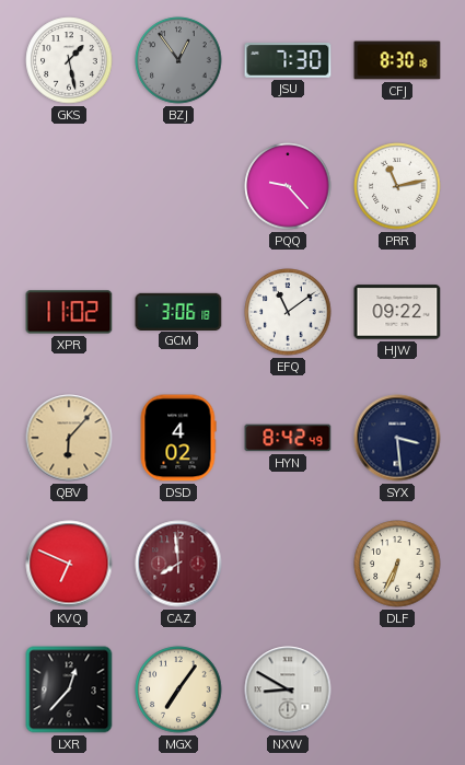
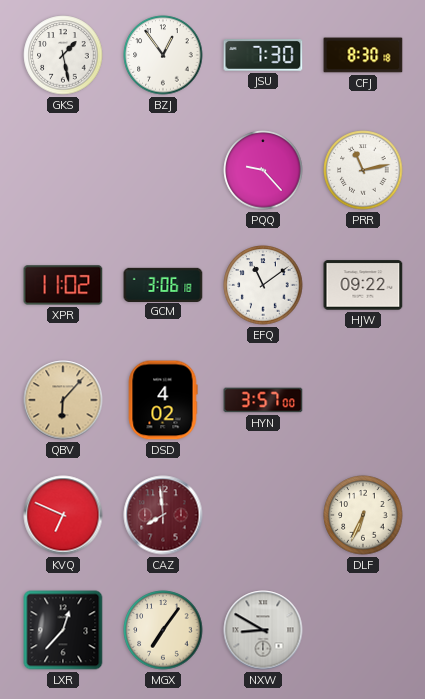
BZJ dial: grey -> white (163, 55)
HYN: 8:42 -> 3:57 (263, 400)
SYX: 3:29 -> none (397, 438)
